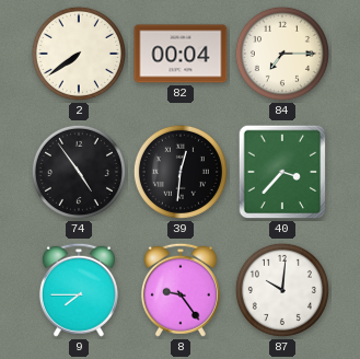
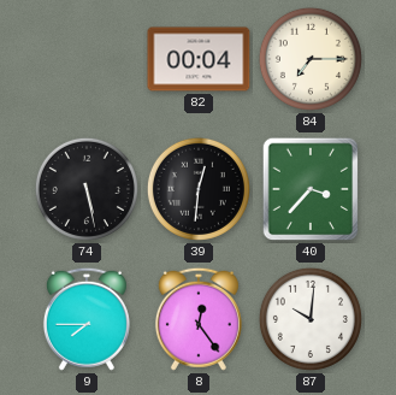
2: 7:39 -> none (79, 54)
74: 4:54 -> 5:28 (87, 189)
8: 9:24 -> 12:24 (199, 319)
